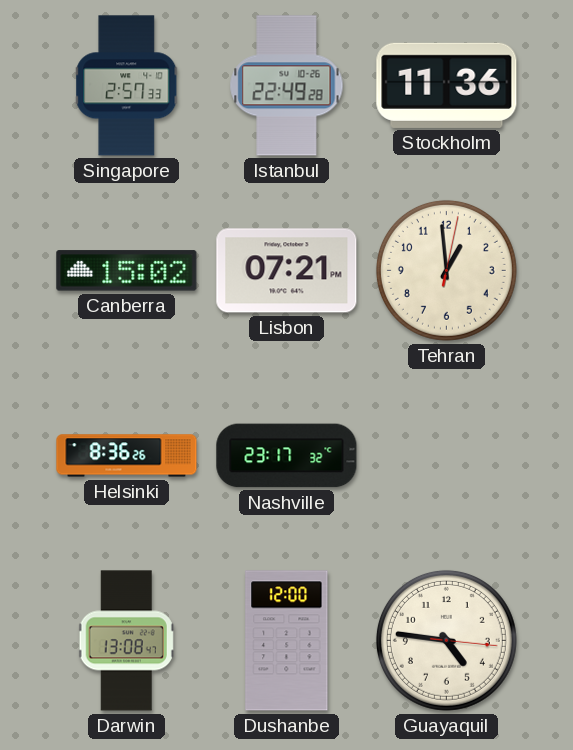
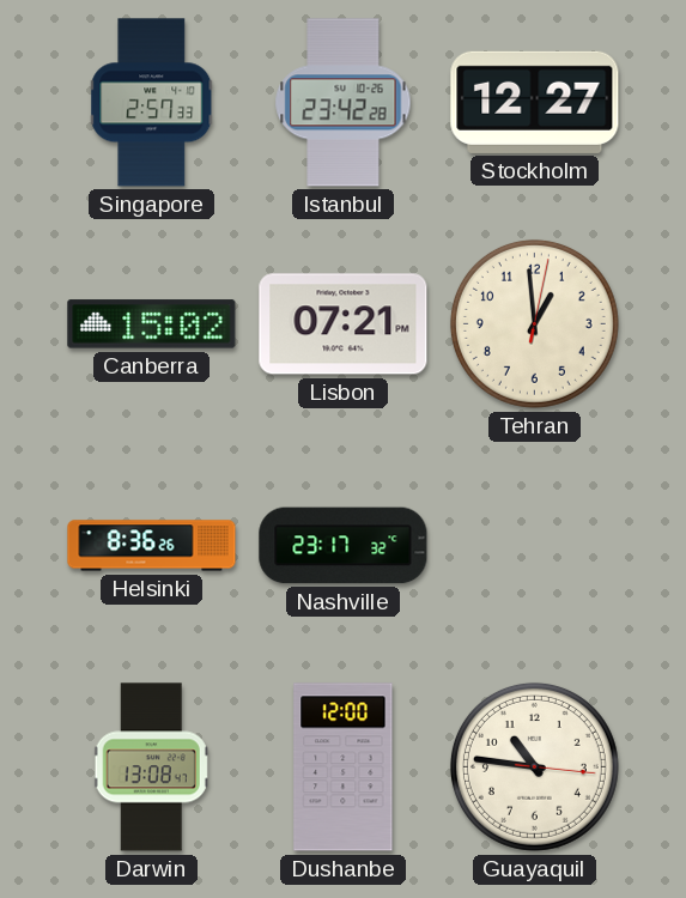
Istanbul: 22:49 -> 23:42 (344, 103)
Stockholm: 11:36 -> 12:27 (535, 102)
Guayaquil: 4:46 -> 10:46 (534, 766)
